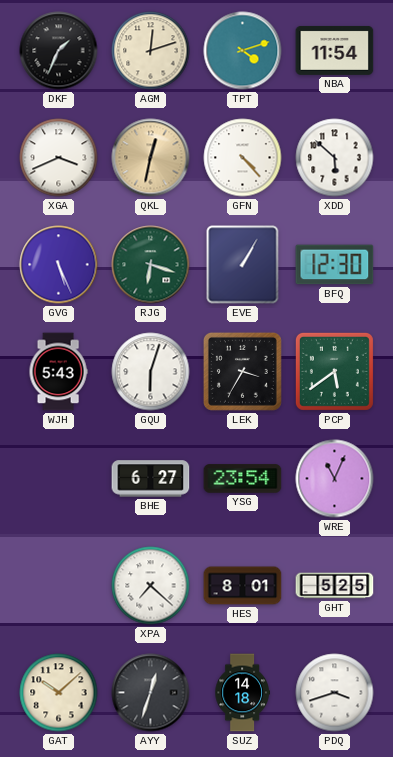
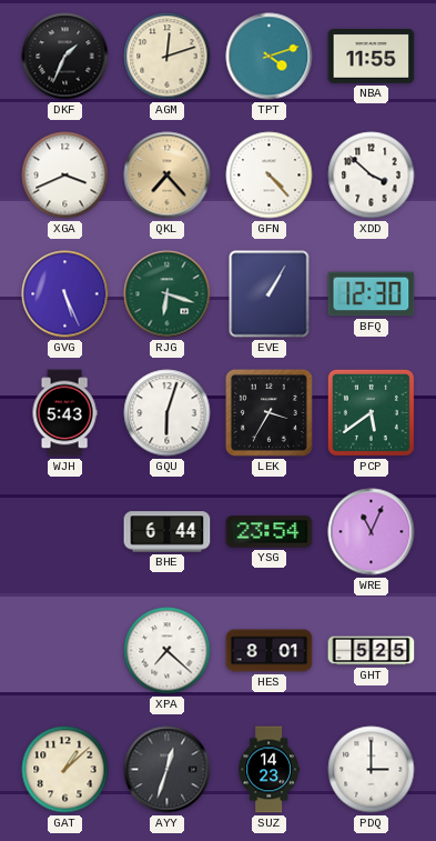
NBA: 11:54 -> 11:55 (372, 56)
QKL: 12:32 -> 7:23 (168, 176)
XDD: 5:52 -> 3:52 (372, 176)
BHE: 6:27 -> 6:44 (168, 532)
GAT: 10:08 -> 1:08 (65, 770)
SUZ: 14:18 -> 14:23 (268, 770)
PDQ: 3:42 -> 3:00 (372, 770)
